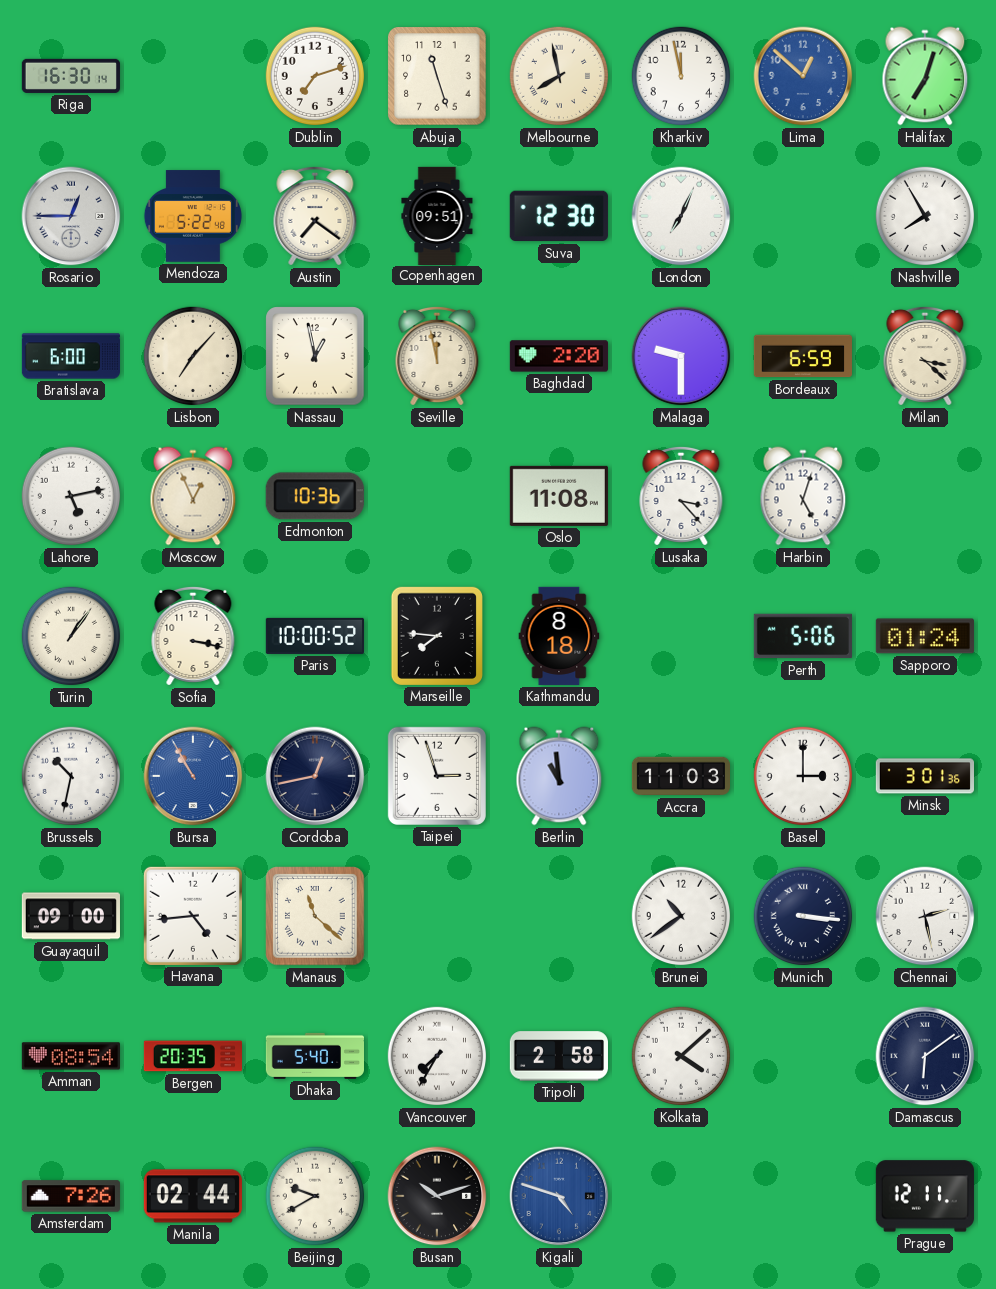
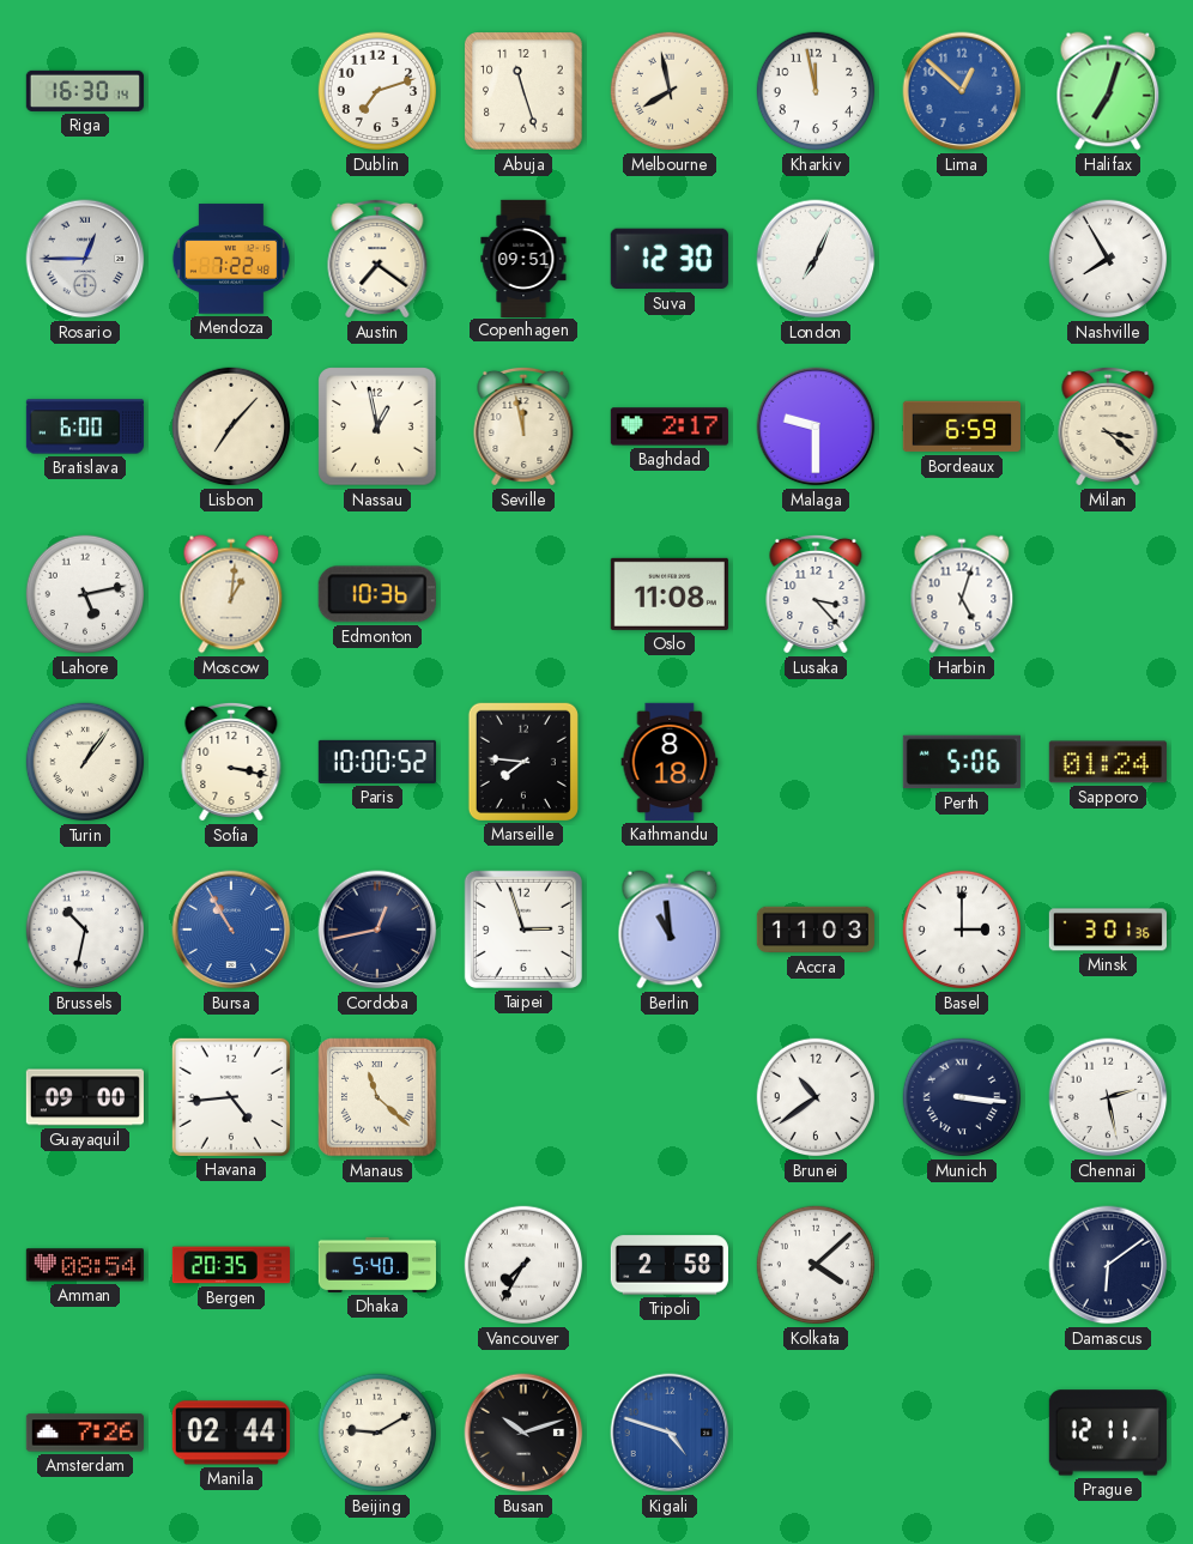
Mendoza: 5:22 -> 7:22 (231, 259)
Baghdad: 2:20 -> 2:17 (670, 426)
Moscow: 12:56 -> 1:01 (231, 594)
Beijing: 9:40 -> 9:10 (377, 1433)
